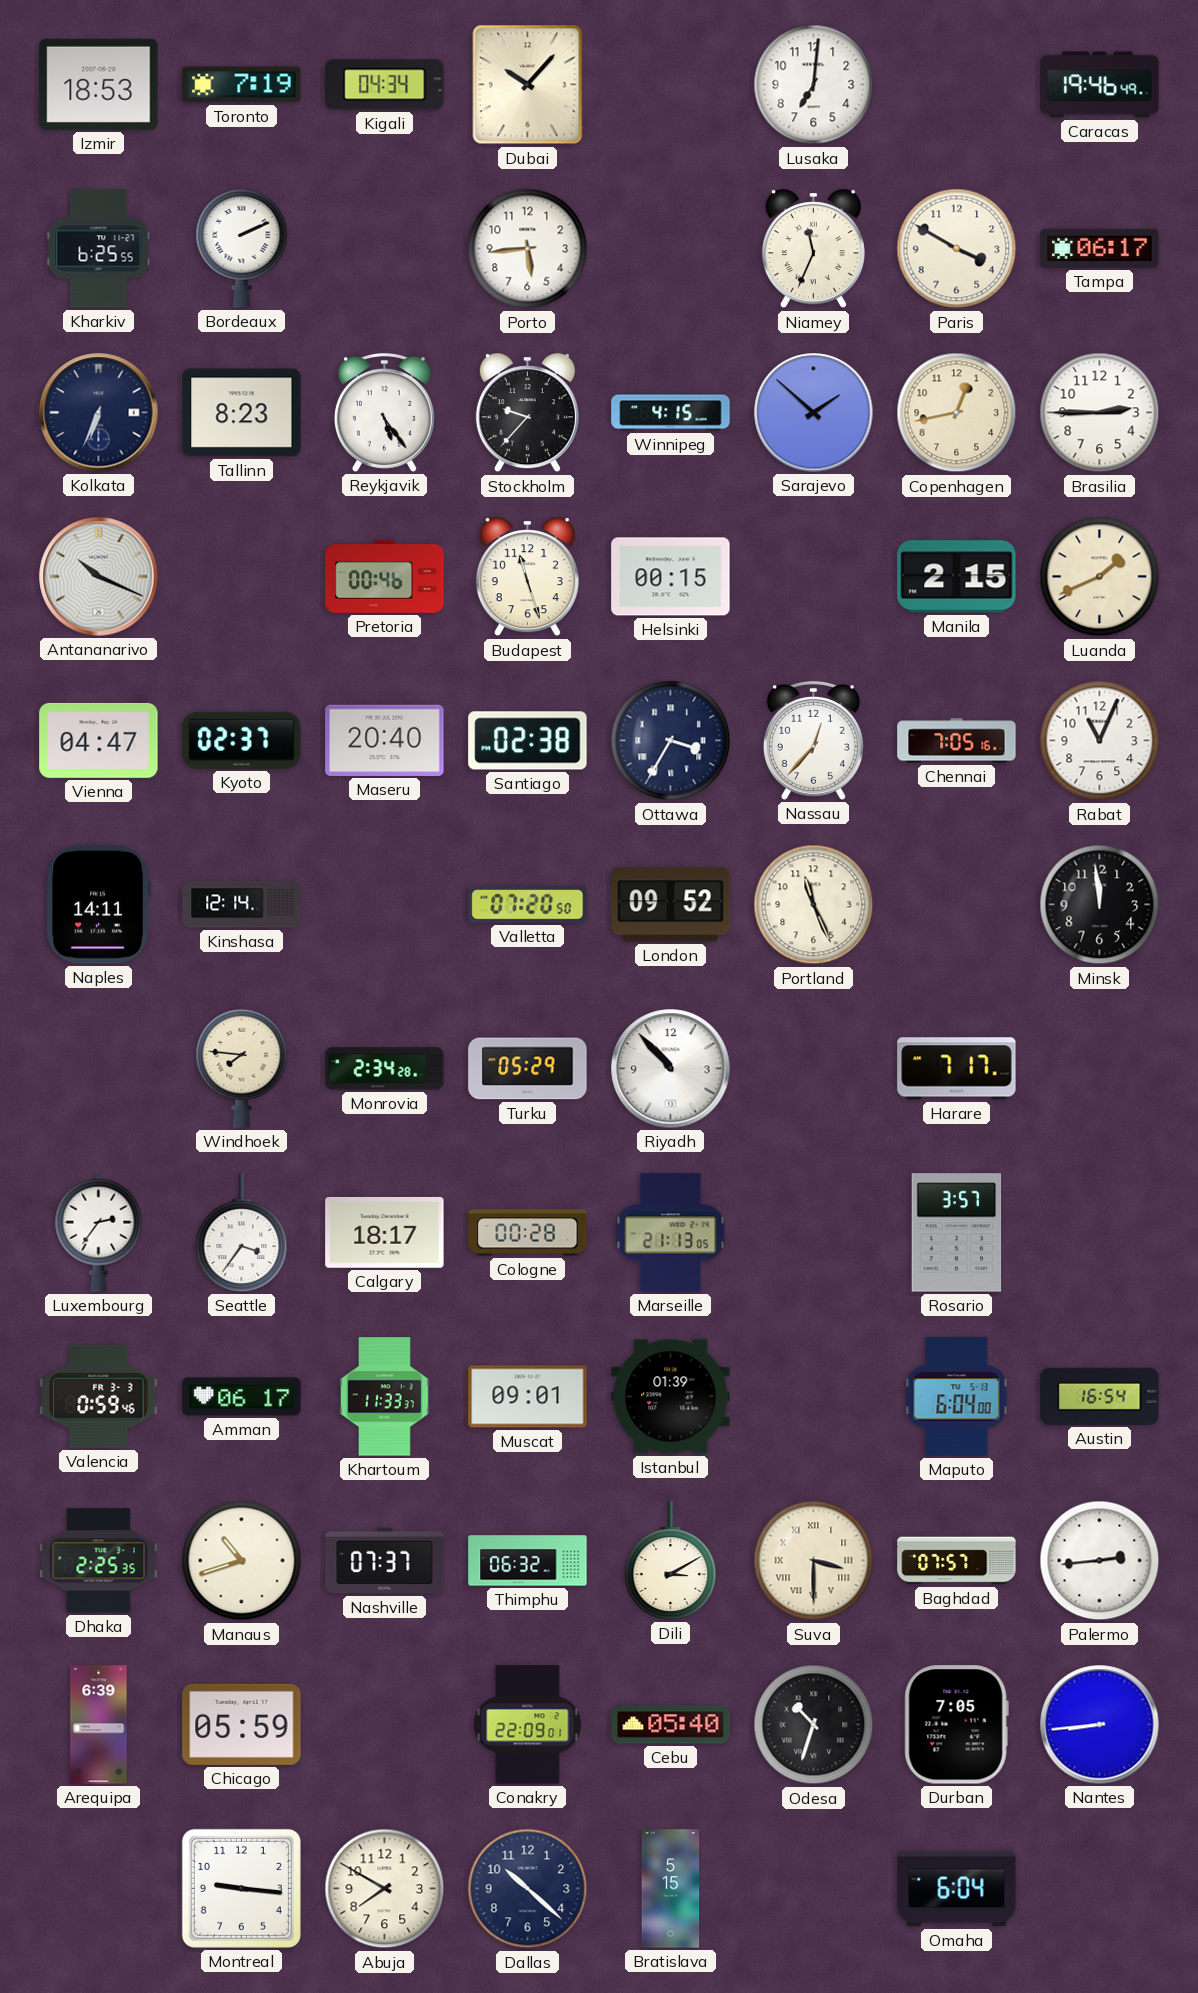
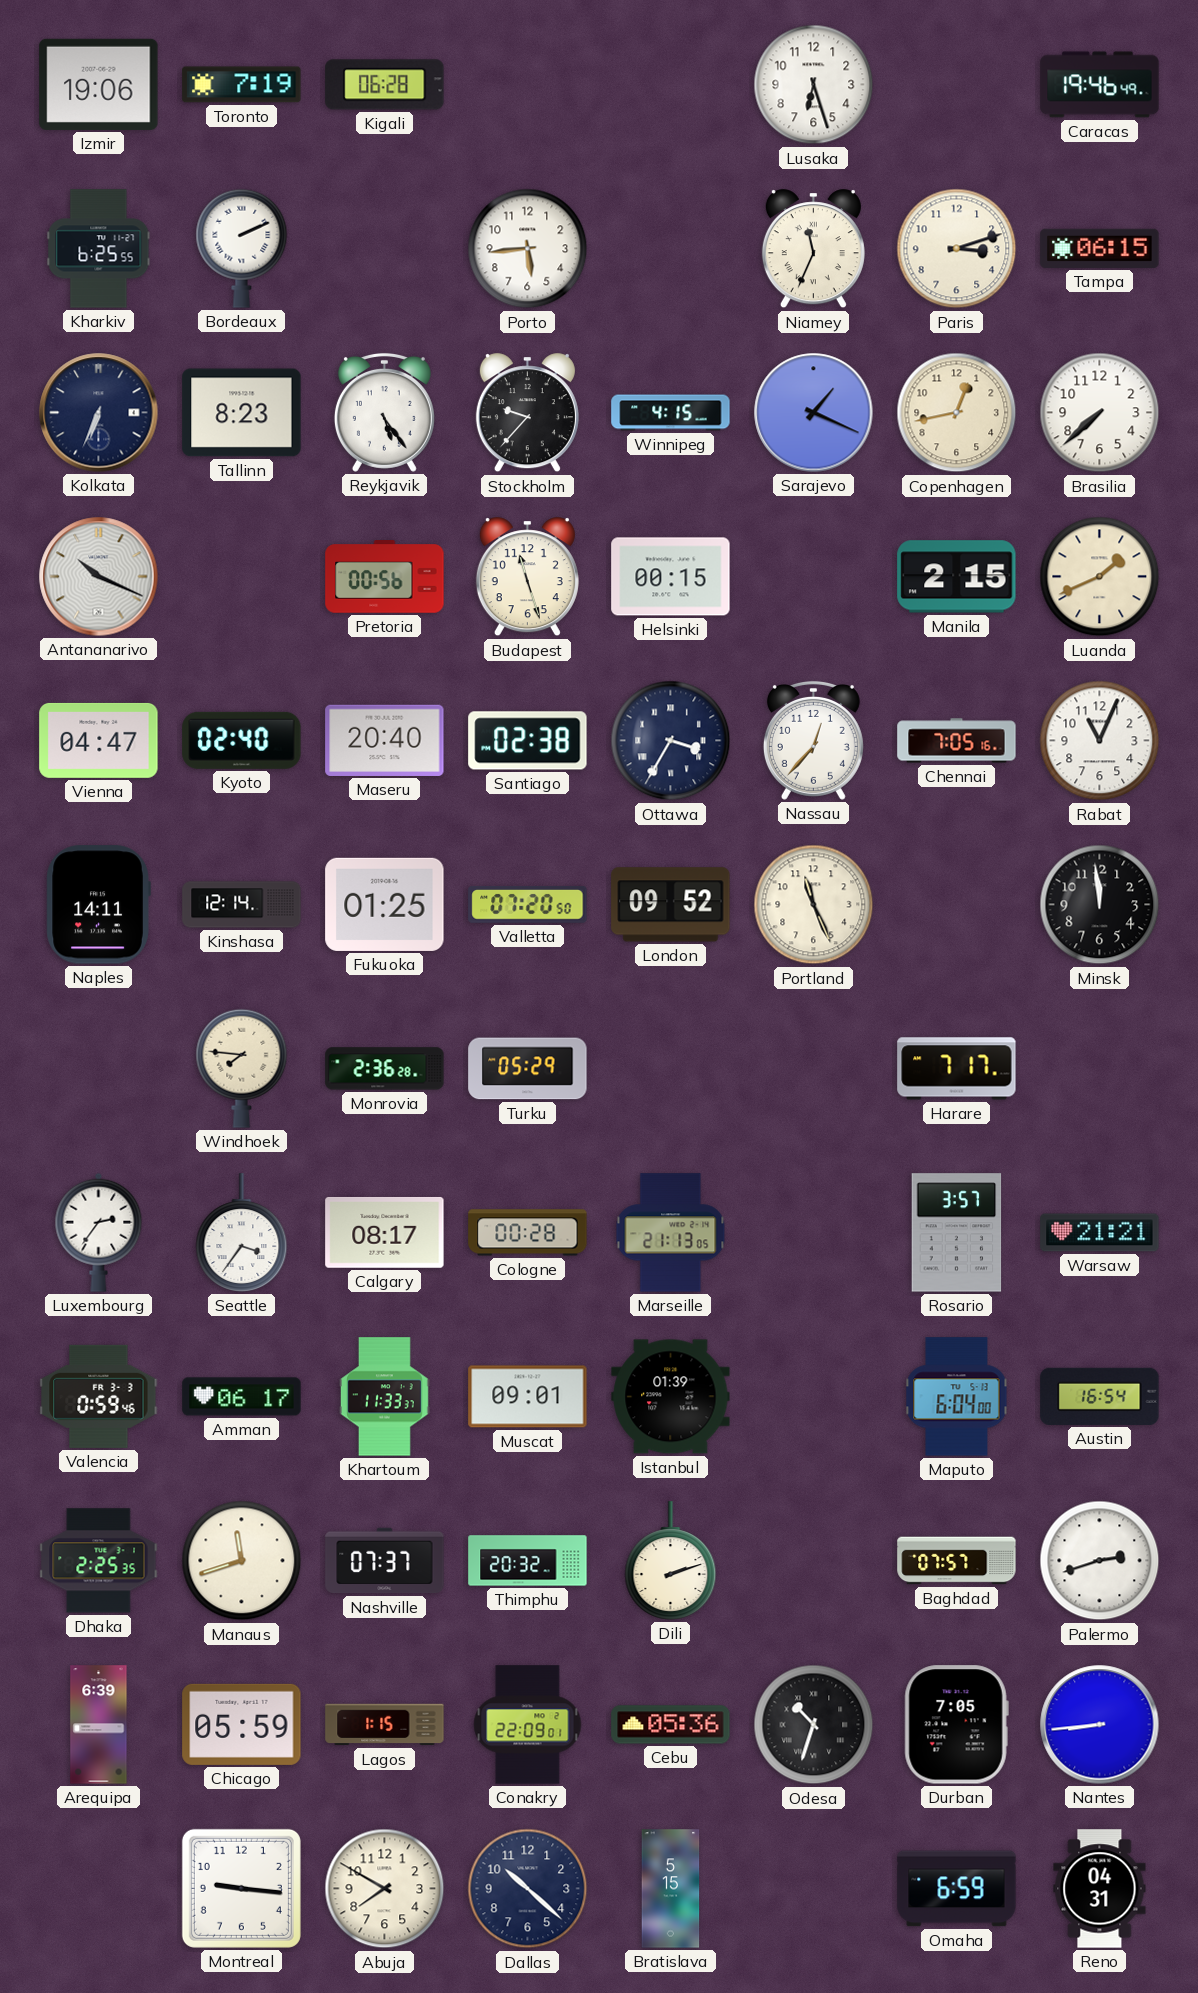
Izmir: 18:53 -> 19:06 (99, 84)
Kigali: 04:34 -> 06:28 (385, 85)
Dubai: 10:07 -> none (528, 85)
Lusaka: 7:01 -> 6:27 (814, 85)
Paris: 3:50 -> 3:12 (957, 249)
Tampa: 06:17 -> 06:15 (1100, 248)
Sarajevo: 1:52 -> 1:19 (814, 413)
Brasilia: 2:45 -> 7:38 (1100, 413)
Pretoria: 00:46 -> 00:56 (385, 577)
Kyoto: 02:37 -> 02:40 (242, 740)
Fukuoka: none -> 01:25 (385, 904)
Monrovia: 2:34 -> 2:36 (385, 1069)
Riyadh: 10:53 -> none (671, 1069)
Calgary: 18:17 -> 08:17 (385, 1232)
Warsaw: none -> 21:21 (1100, 1233)
Manaus: 10:42 -> 11:42 (242, 1561)
Thimphu: 06:32 -> 20:32 (528, 1561)
Dili: 3:10 -> 2:12 (671, 1561)
Suva: 3:30 -> none (814, 1561)
Palermo: 2:44 -> 2:42 (1100, 1561)
Lagos: none -> 1:15 (385, 1725)
Cebu: 05:40 -> 05:36 (671, 1725)
Omaha: 6:04 -> 6:59 (957, 1889)
Reno: none -> 04:31 (1100, 1889)
